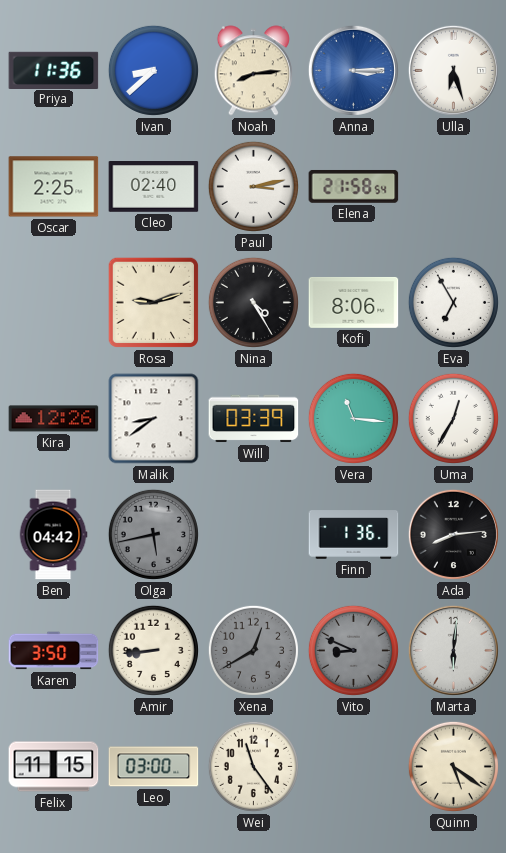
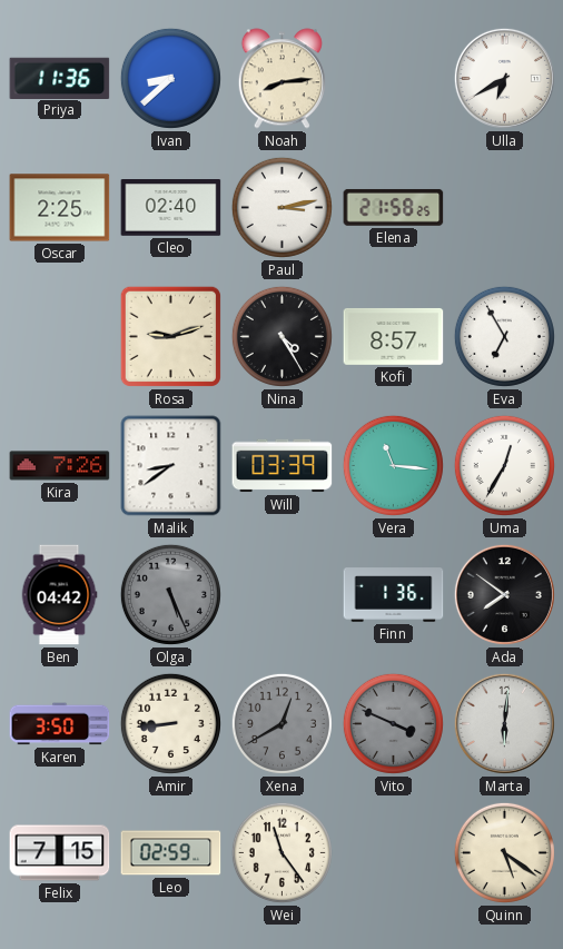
Anna: 3:15 -> none (353, 70)
Ulla: 6:27 -> 6:40 (504, 78)
Elena: 21:58:54 -> 21:58:25 (394, 207)
Kofi: 8:06 -> 8:57 (394, 336)
Kira: 12:26 -> 7:26 (60, 466)
Olga: 5:43 -> 5:26 (170, 594)
Ada: 8:14 -> 7:51 (504, 594)
Vito: 8:49 -> 3:49 (393, 723)
Felix: 11:15 -> 7:15 (60, 853)
Leo: 03:00 -> 02:59 (171, 853)
